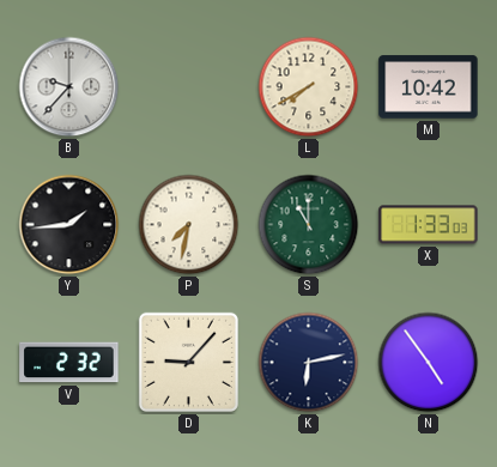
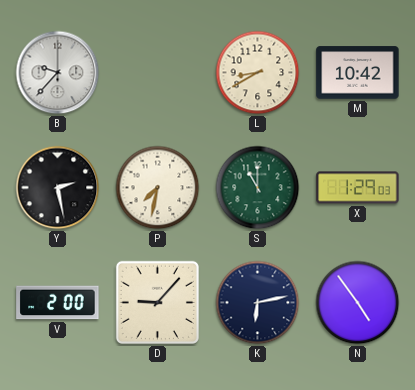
L: 7:40 -> 8:40 (258, 73)
Y: 1:44 -> 2:28 (58, 188)
X: 1:33 -> 1:29 (358, 188)
V: 2:32 -> 2:00 (58, 303)
